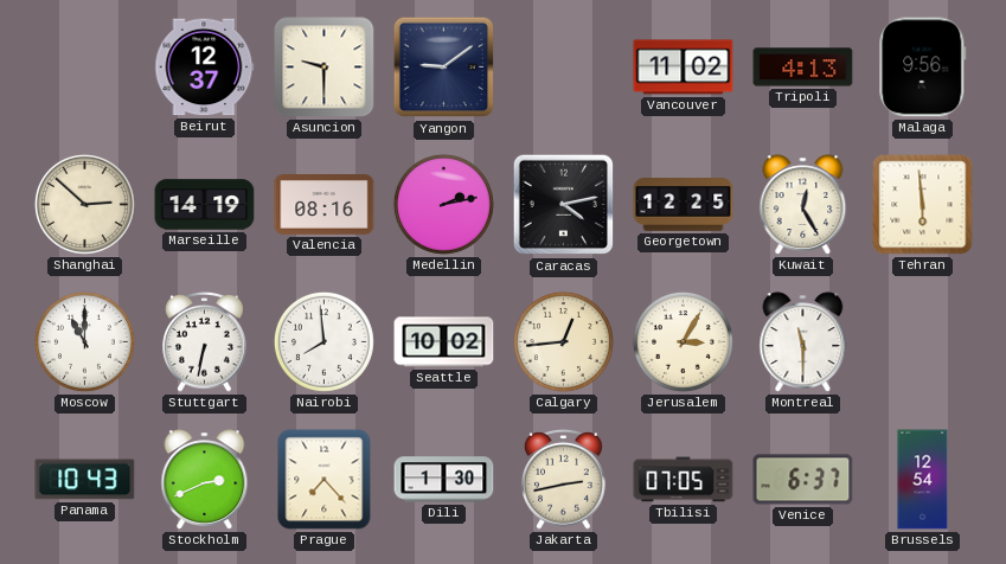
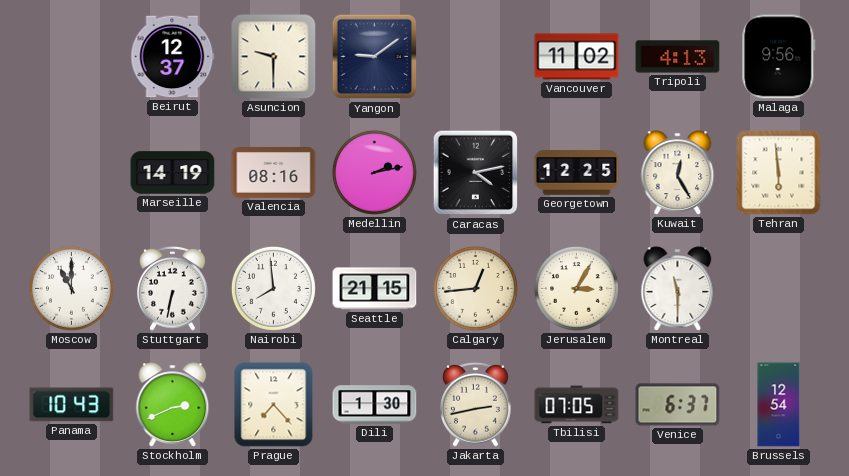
Shanghai: 2:52 -> none (84, 204)
Seattle: 10:02 -> 21:15 (375, 289)
